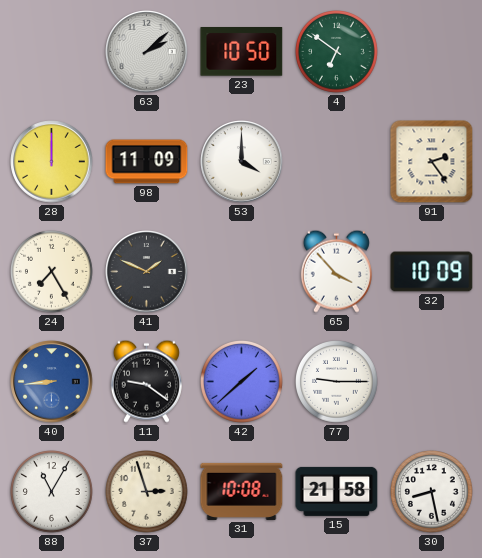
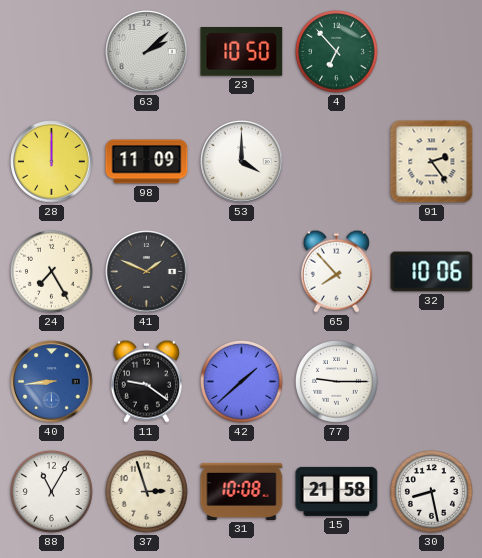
4: 6:51 -> 6:53 (337, 52)
65: 3:53 -> 7:53 (336, 271)
32: 10:09 -> 10:06 (432, 272)
